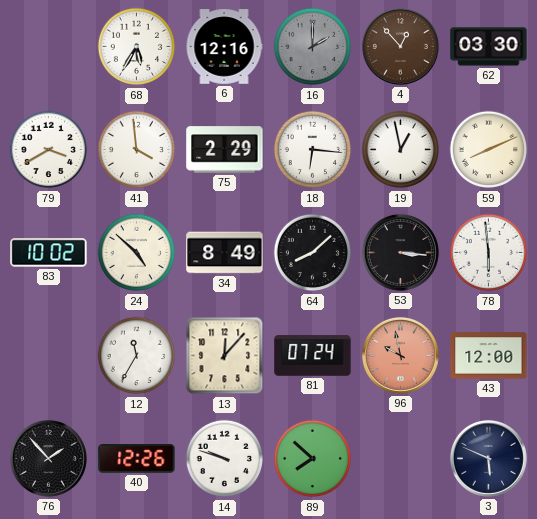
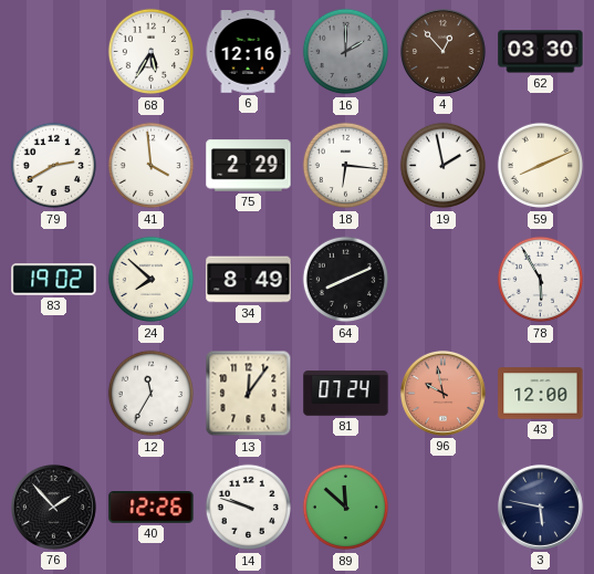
79: 3:40 -> 2:40 (54, 166)
19: 12:58 -> 1:58 (444, 166)
83: 10:02 -> 19:02 (54, 280)
24: 4:52 -> 7:52 (152, 280)
64: 8:08 -> 8:11 (346, 280)
53: 3:16 -> none (400, 252)
78: 5:59 -> 5:55 (541, 280)
13: 12:07 -> 12:06 (249, 394)
89: 7:52 -> 11:52 (346, 508)
3: 5:49 -> 5:47 (540, 507)
